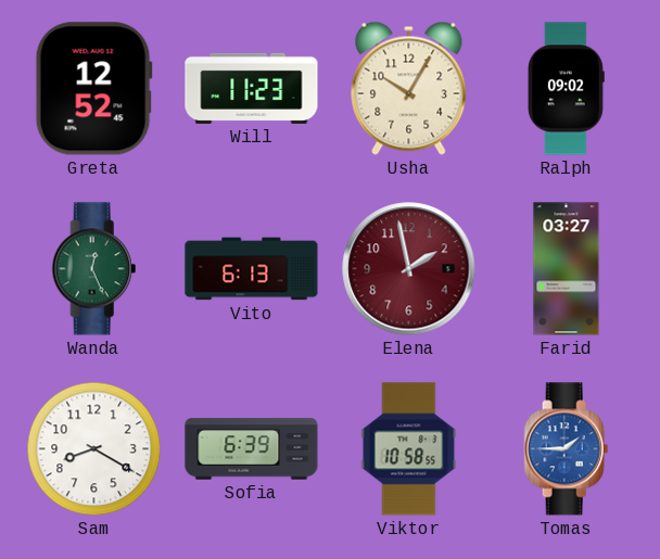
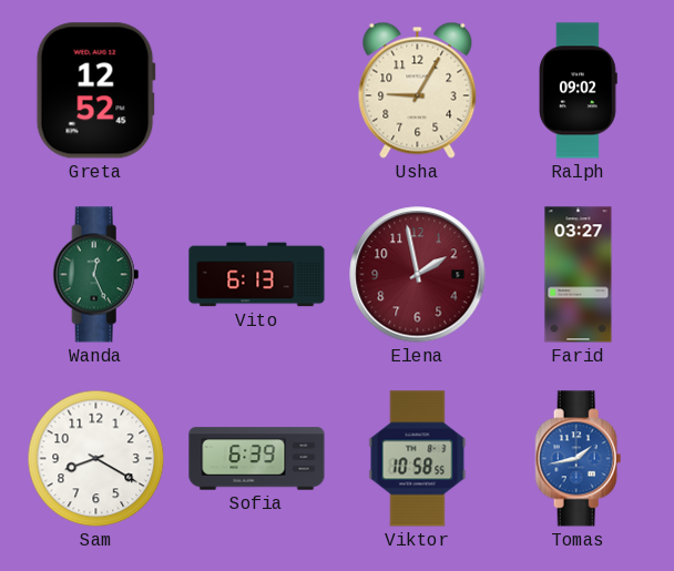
Will: 11:23 -> none (252, 88)
Usha: 10:05 -> 9:05 (418, 90)
Tomas: 1:45 -> 1:43 (579, 459)
